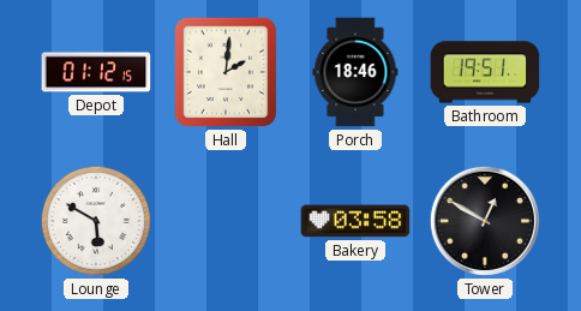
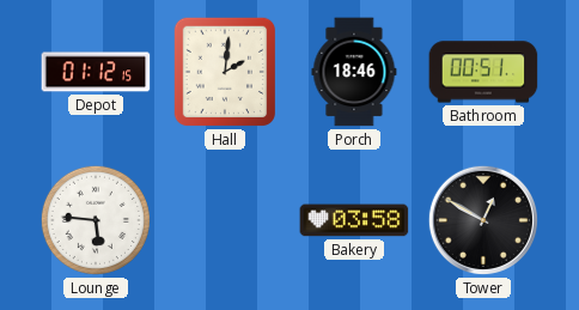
Bathroom: 19:51 -> 00:51 (483, 72)
Lounge: 5:50 -> 5:46 (96, 220)
